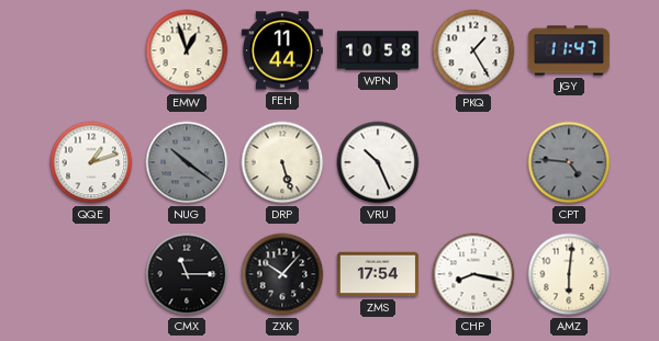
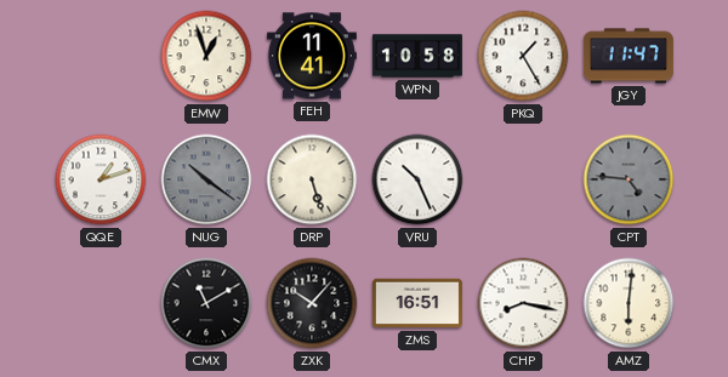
FEH: 11:44 -> 11:41 (312, 56)
CMX: 11:15 -> 11:10 (206, 303)
ZMS: 17:54 -> 16:51 (417, 303)
